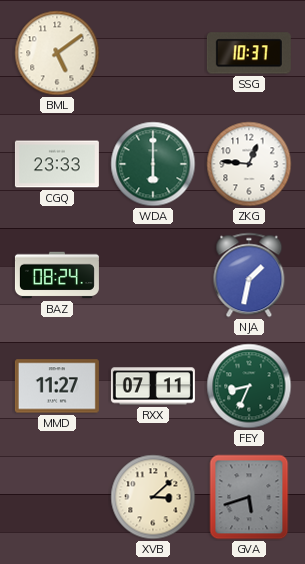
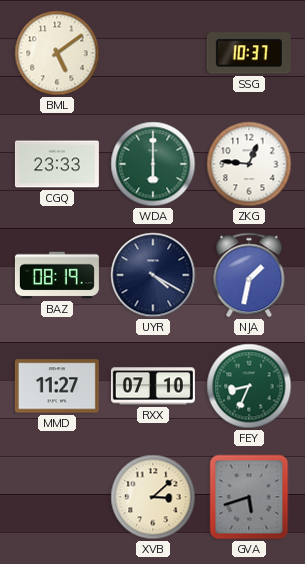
BAZ: 08:24 -> 08:19 (57, 275)
UYR: none -> 4:20 (153, 275)
RXX: 07:11 -> 07:10 (153, 386)
